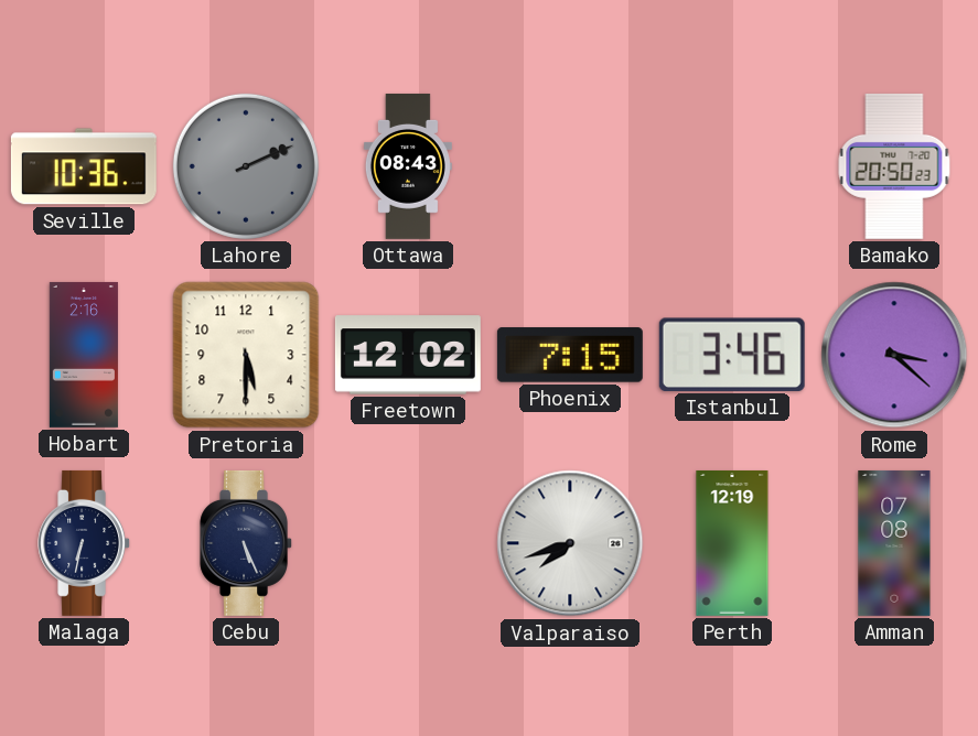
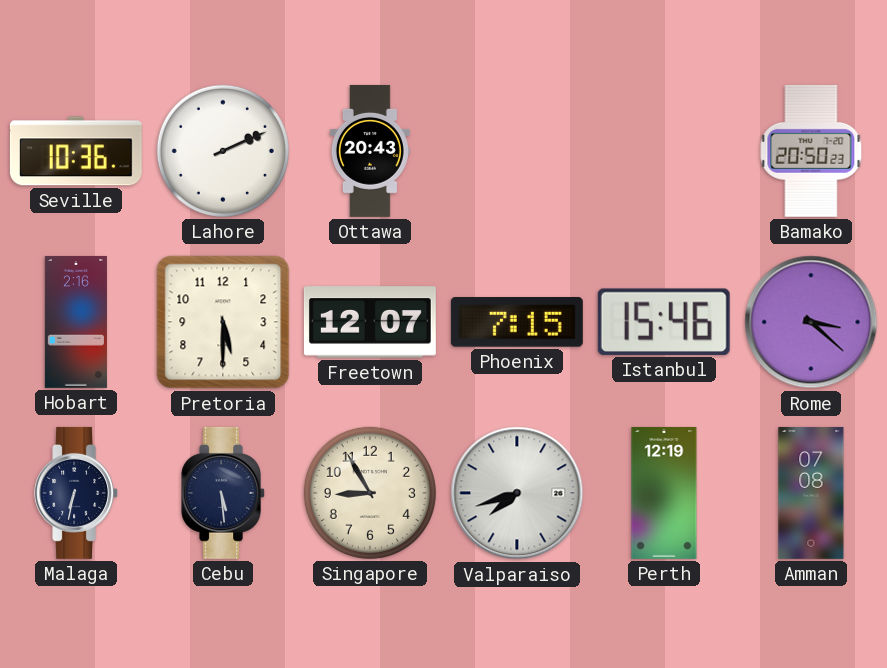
Lahore dial: grey -> white (223, 151)
Ottawa: 08:43 -> 20:43 (370, 151)
Freetown: 12:02 -> 12:07 (370, 322)
Istanbul: 3:46 -> 15:46 (664, 322)
Cebu: 5:26 -> 5:29 (224, 493)
Singapore: none -> 8:55 (370, 493)
